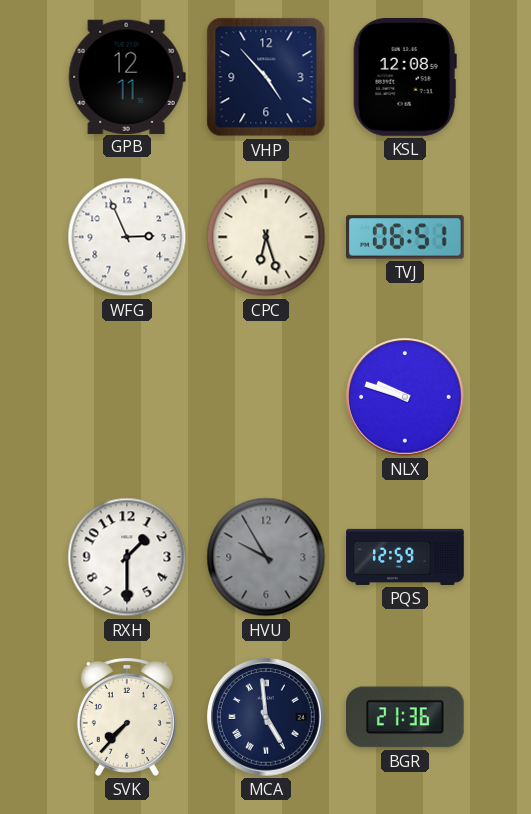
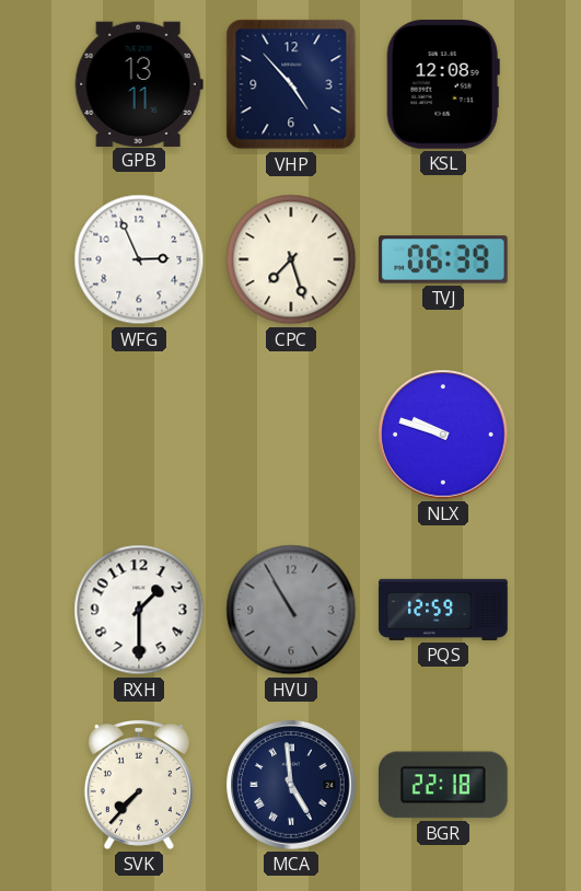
GPB: 12:11 -> 13:11 (139, 83)
CPC: 6:27 -> 7:27 (291, 259)
TVJ: 06:51 -> 06:39 (443, 259)
HVU: 9:55 -> 10:55 (291, 610)
BGR: 21:36 -> 22:18 (444, 785)
